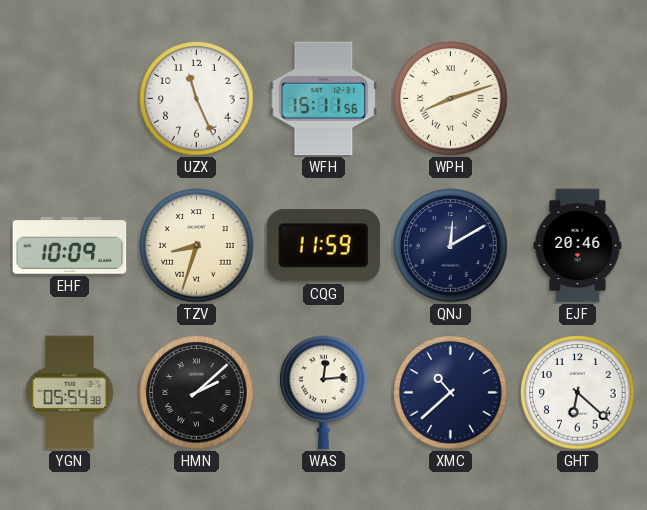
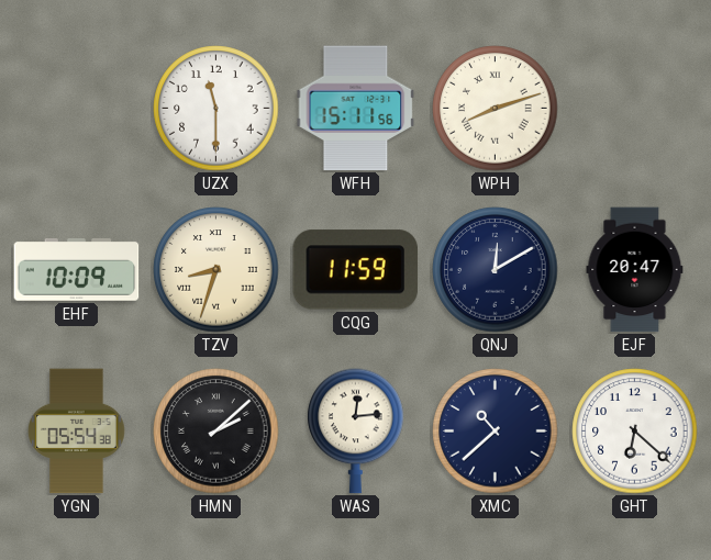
UZX: 11:26 -> 11:30 (216, 109)
EJF: 20:46 -> 20:47 (635, 270)
